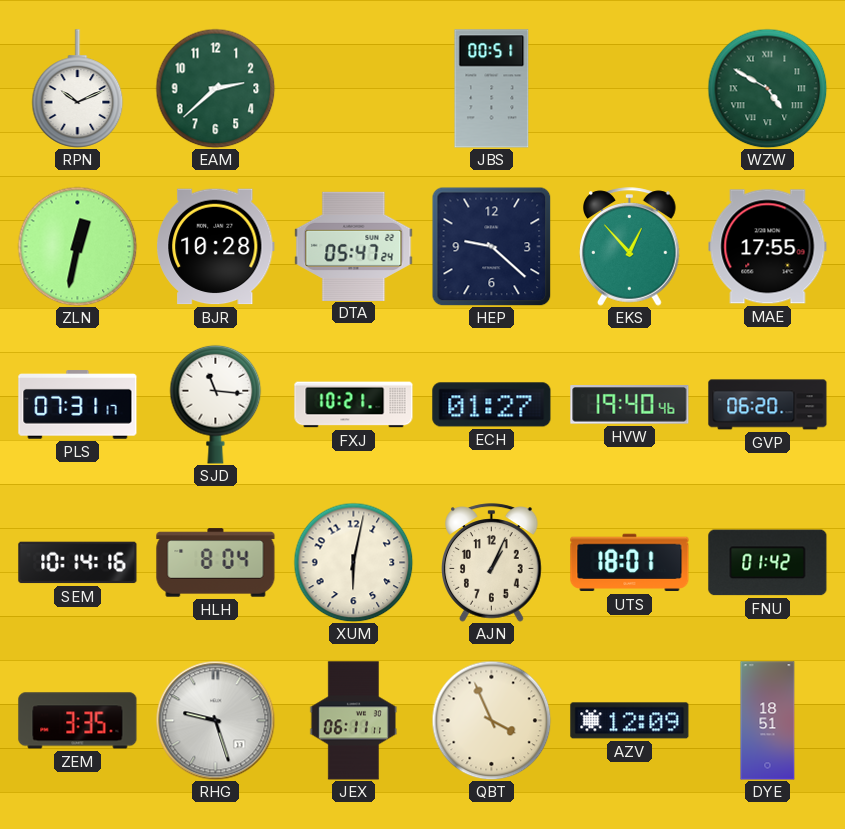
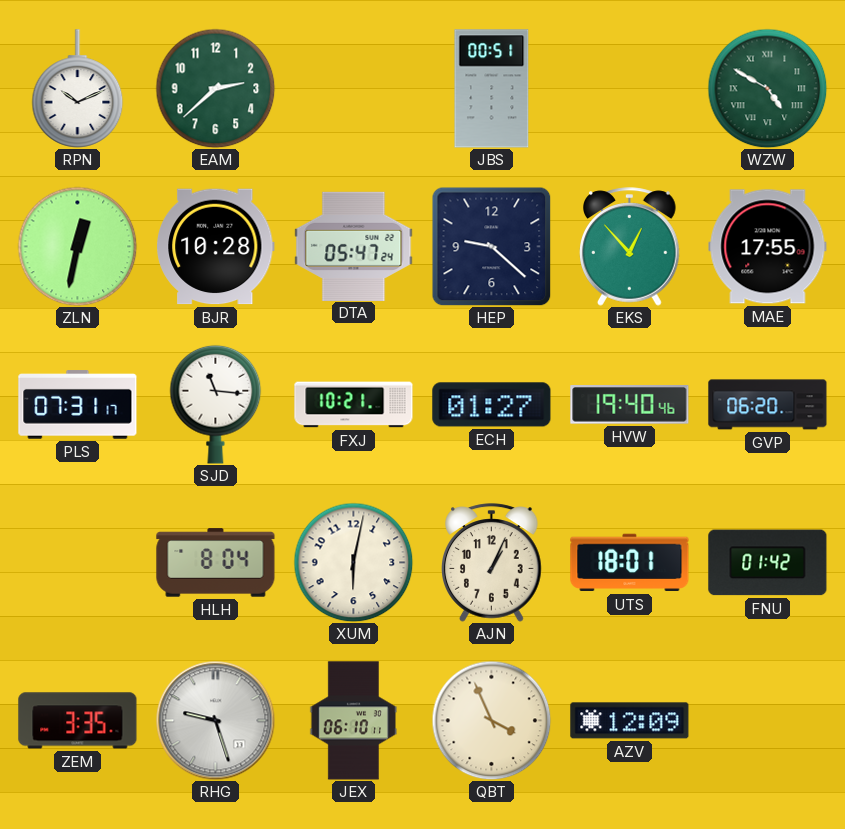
SEM: 10:14 -> none (78, 563)
JEX: 06:11 -> 06:10 (353, 721)
DYE: 18:51 -> none (768, 721)
